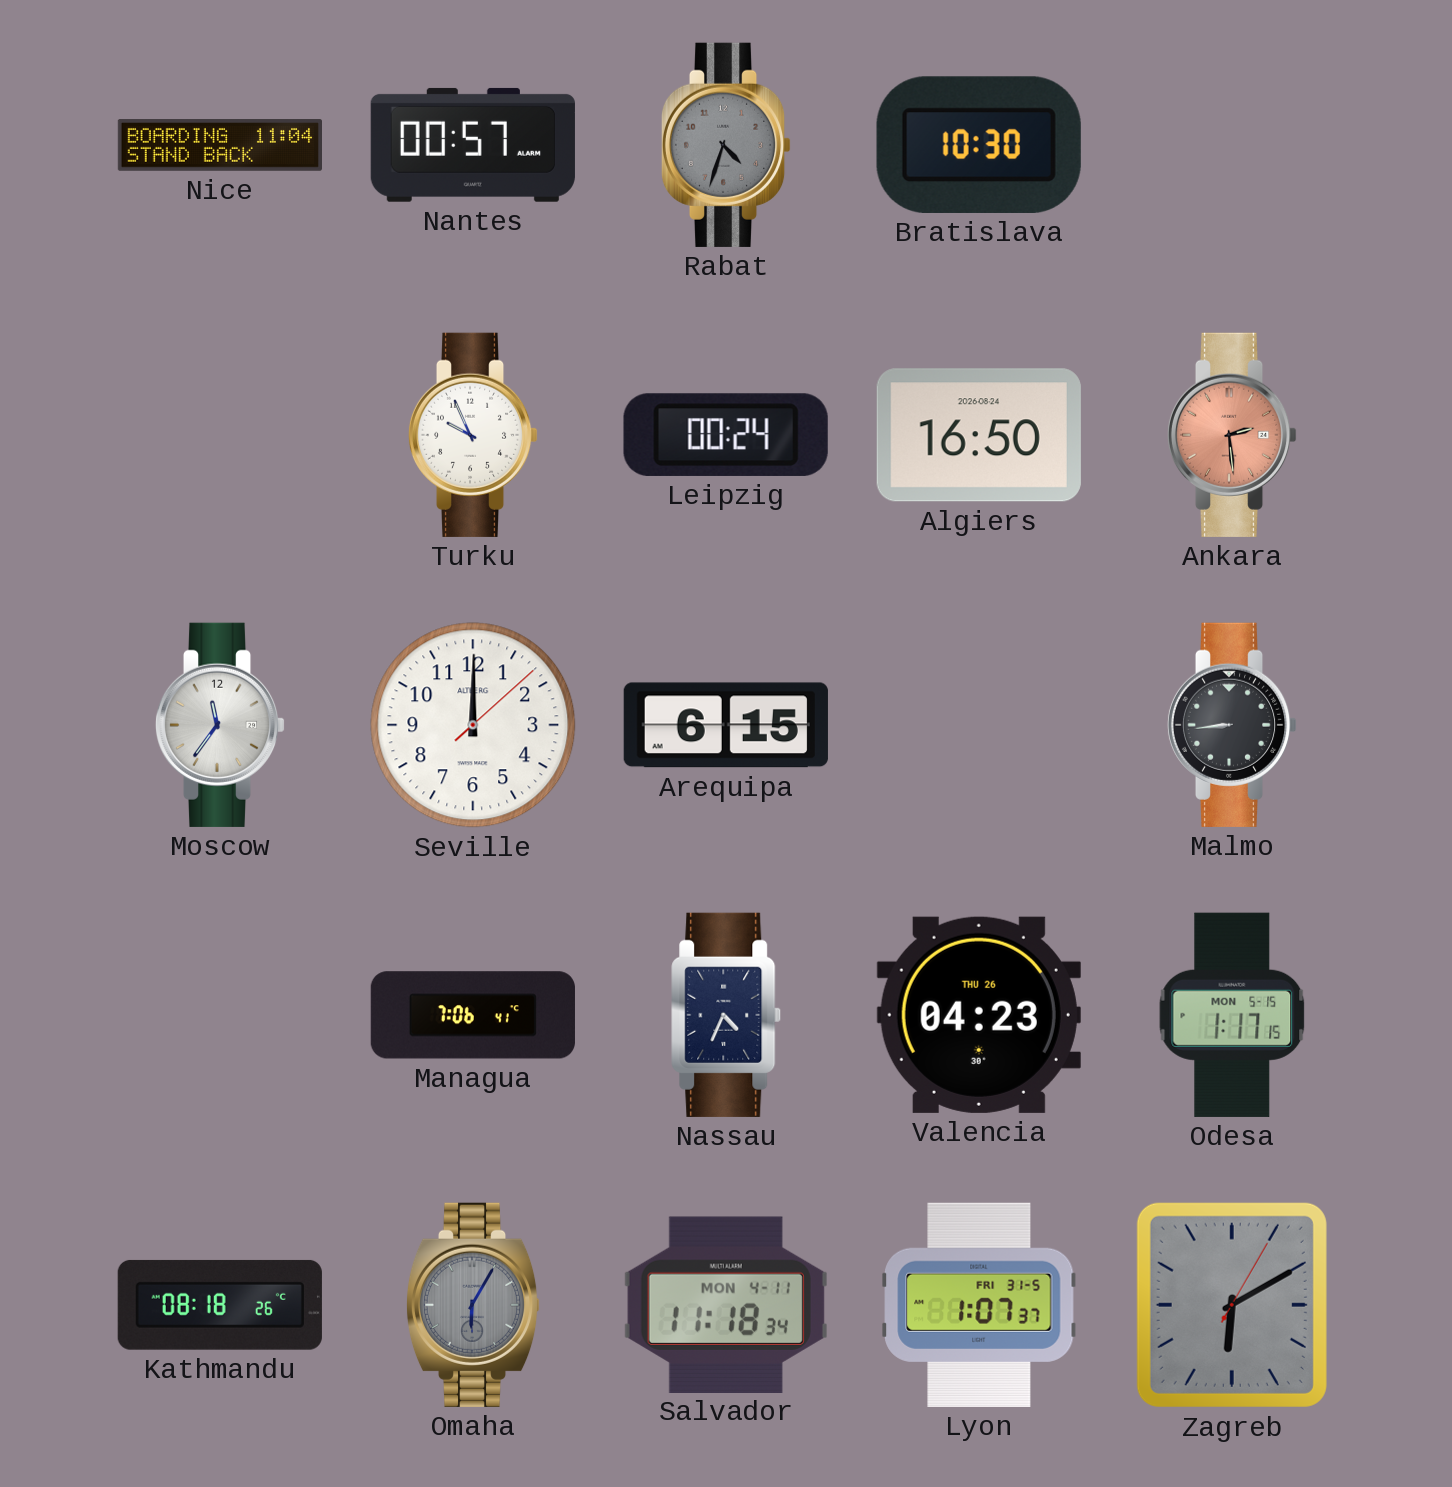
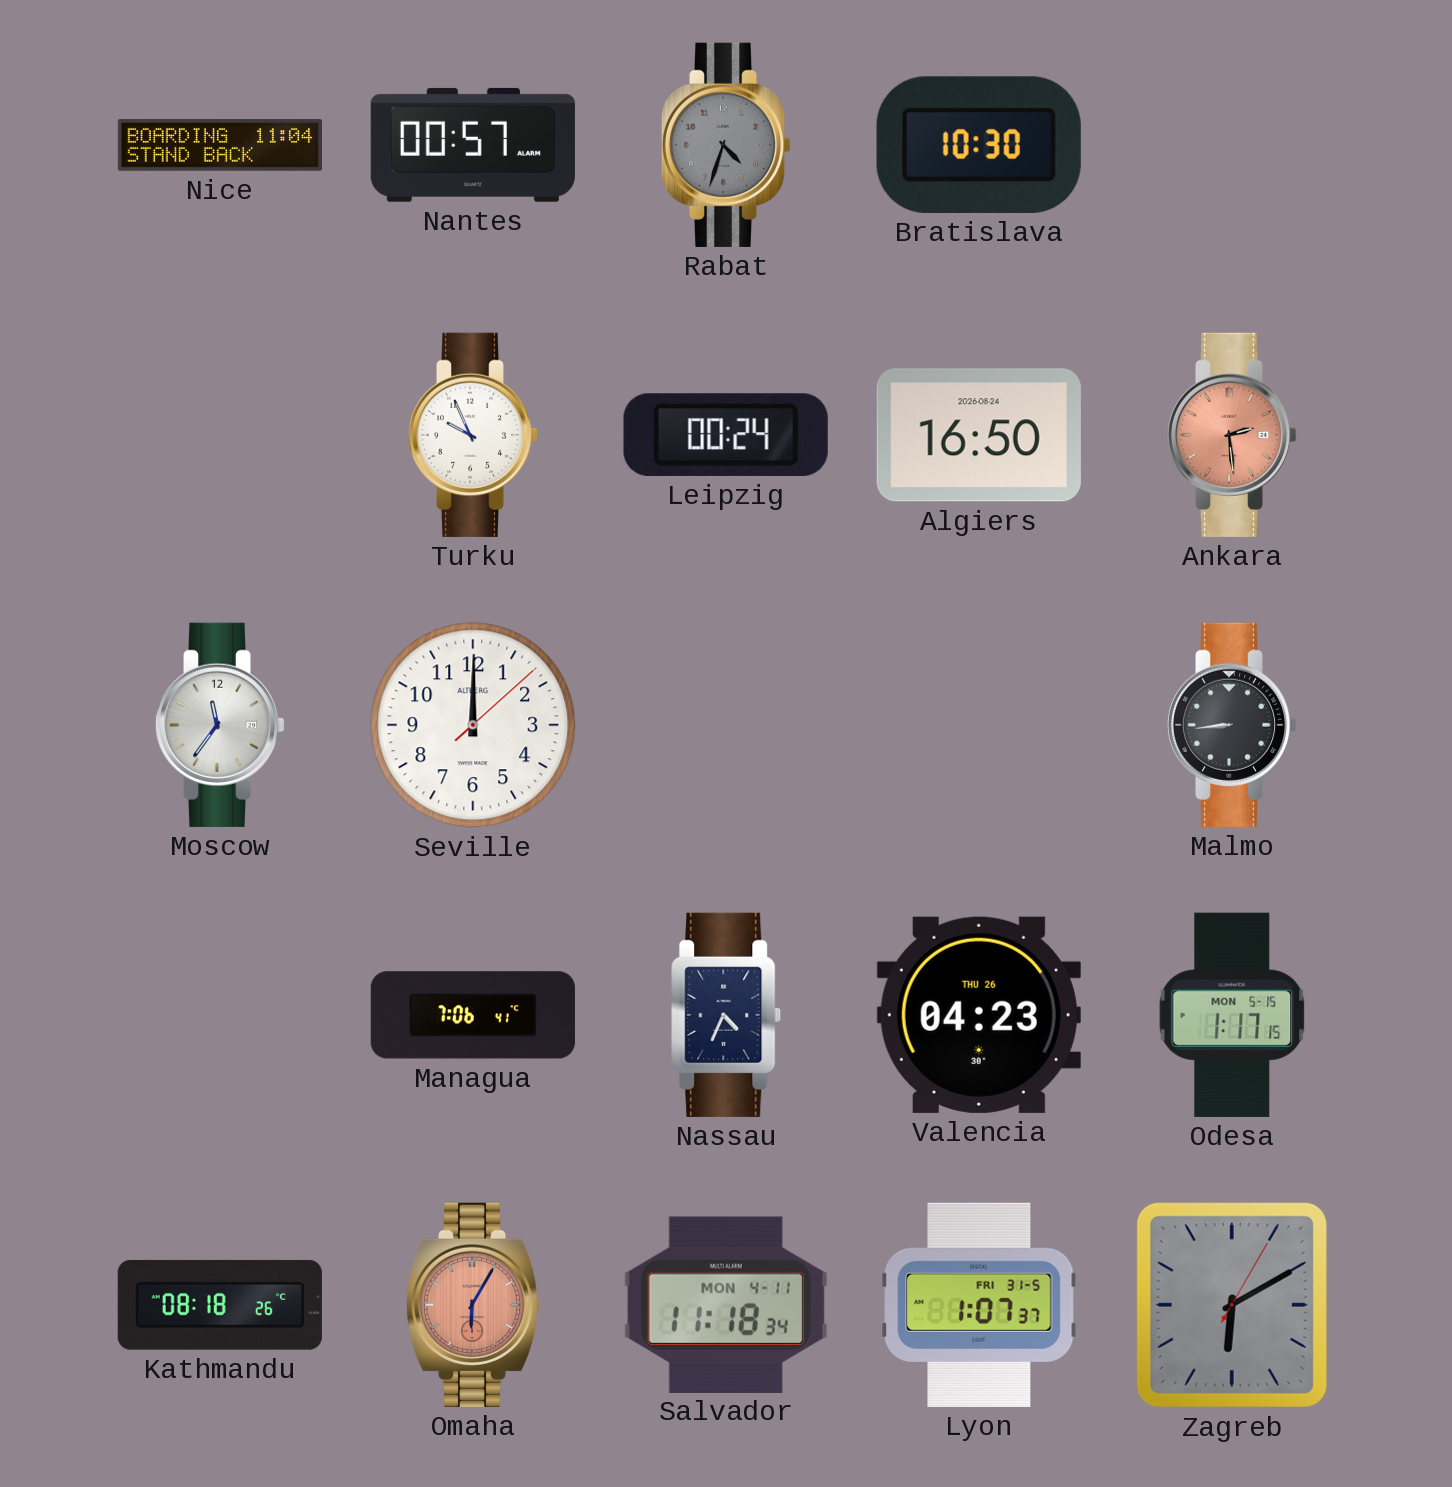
Arequipa: 6:15 -> none (726, 725)
Omaha dial: grey -> salmon (473, 1305)
